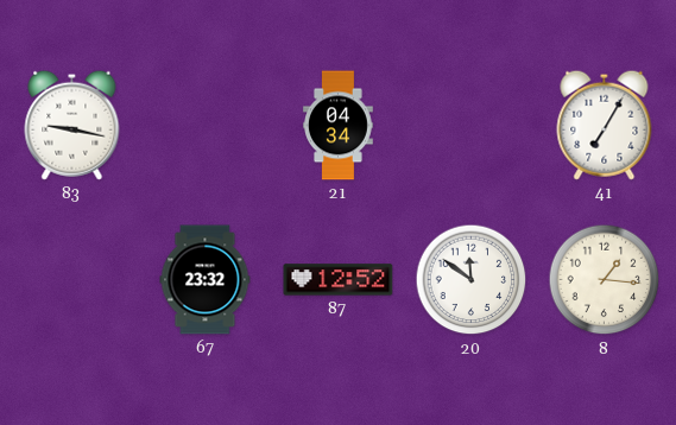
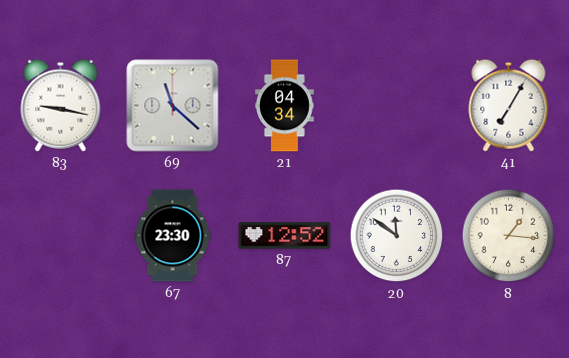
69: none -> 11:22 (173, 106)
67: 23:32 -> 23:30 (173, 236)
